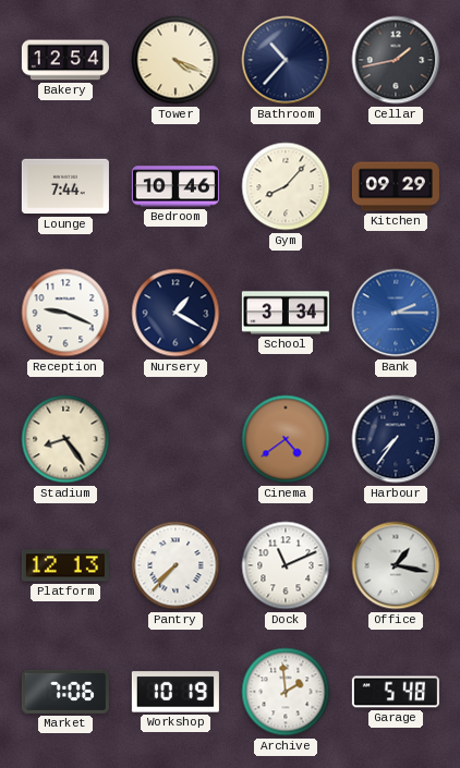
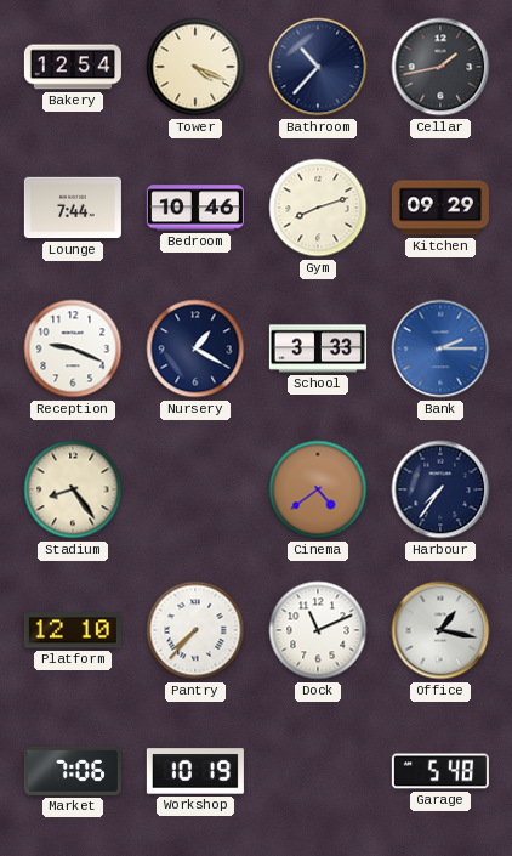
Gym: 8:07 -> 8:12 (318, 208)
School: 3:34 -> 3:33 (318, 348)
Platform: 12:13 -> 12:10 (73, 630)
Archive: 1:59 -> none (286, 692)
